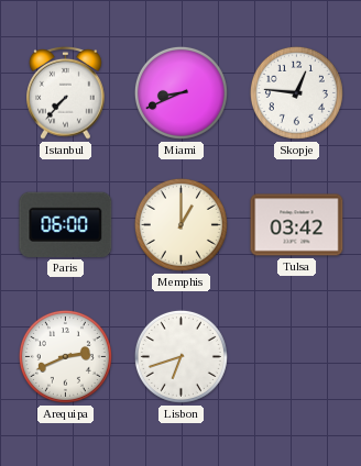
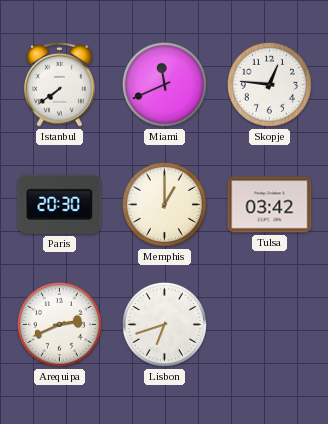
Istanbul: 7:37 -> 7:39 (60, 84)
Miami: 8:41 -> 11:41 (164, 84)
Paris: 06:00 -> 20:30 (60, 204)
